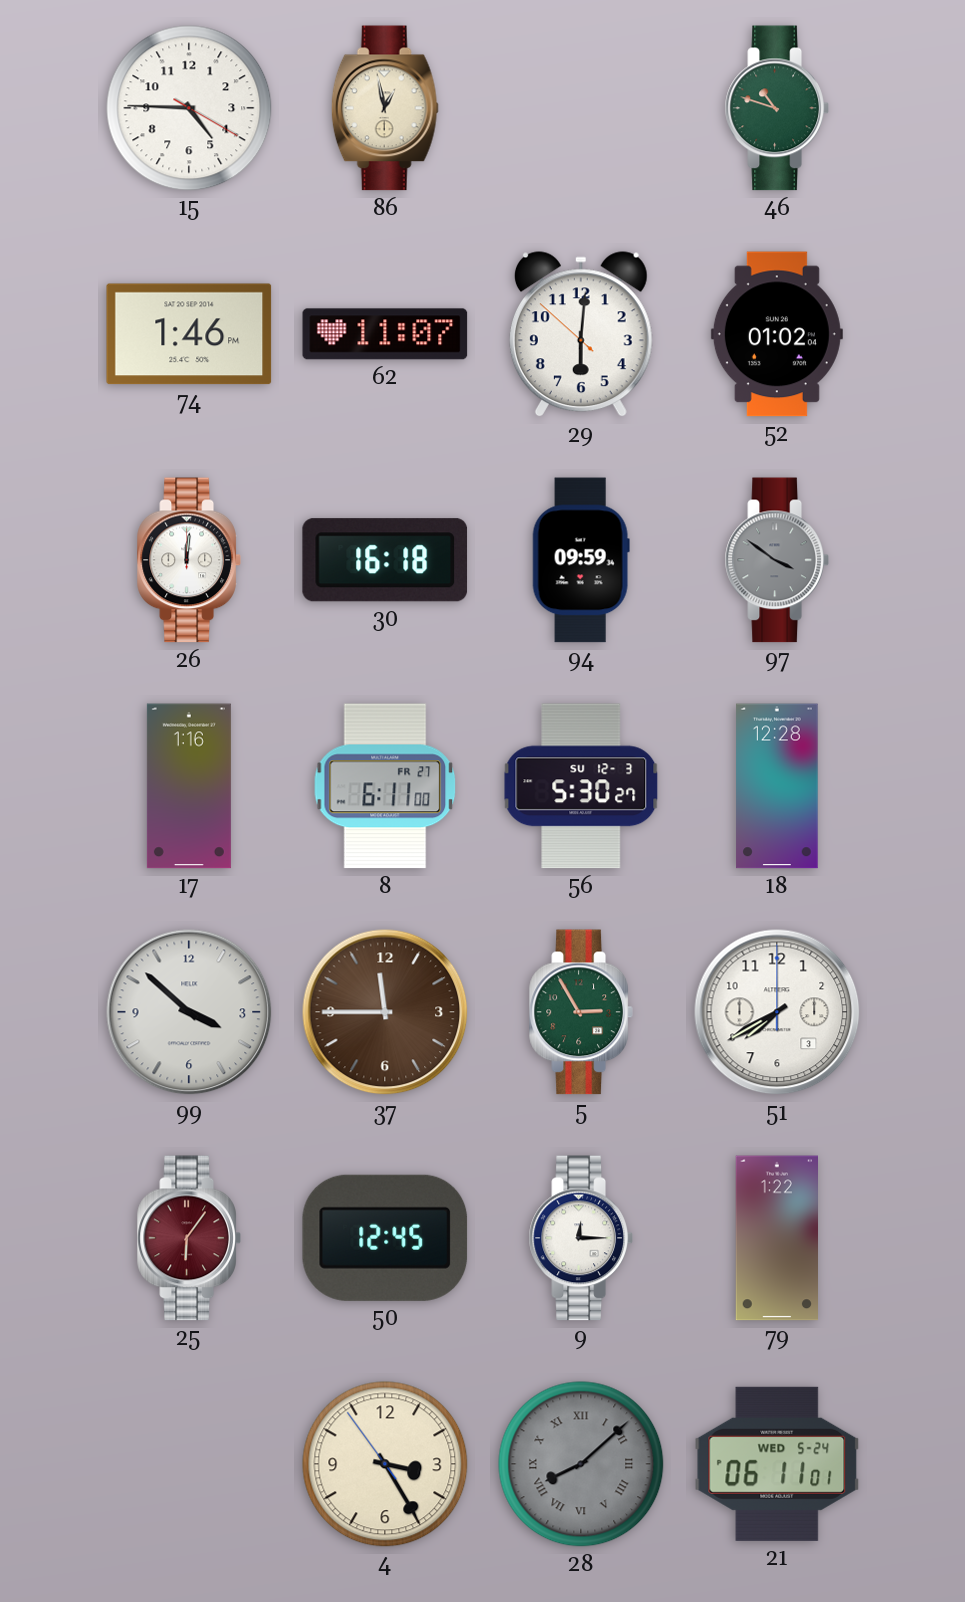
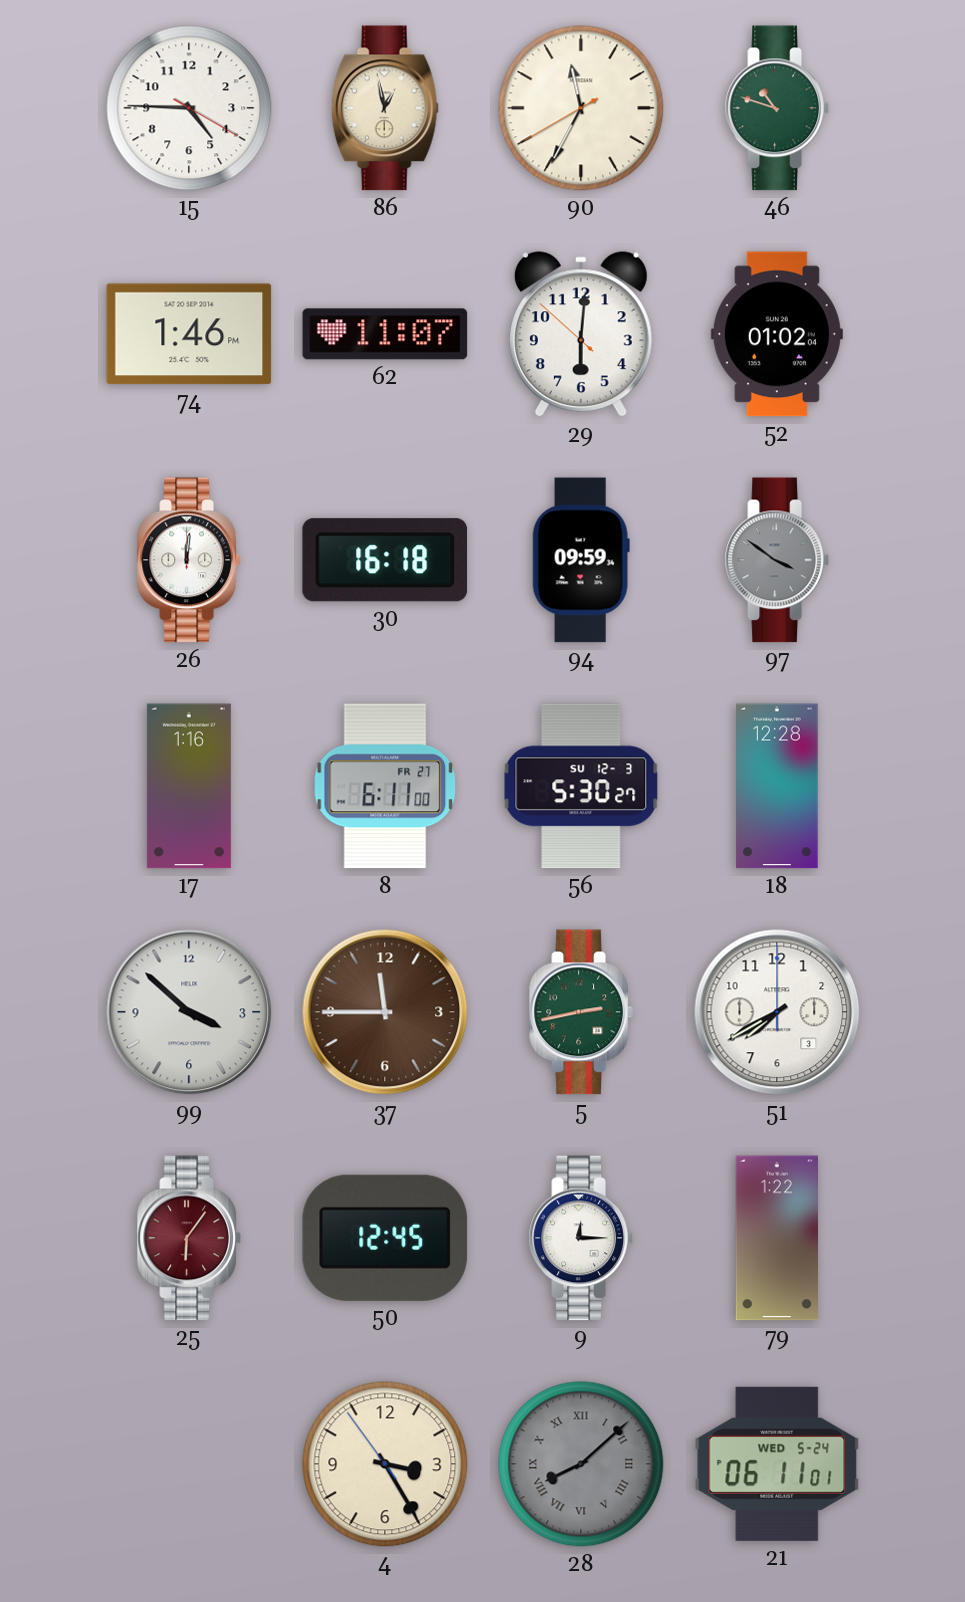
90: none -> 11:34 (581, 108)
5: 2:55 -> 2:43 (581, 1012)
